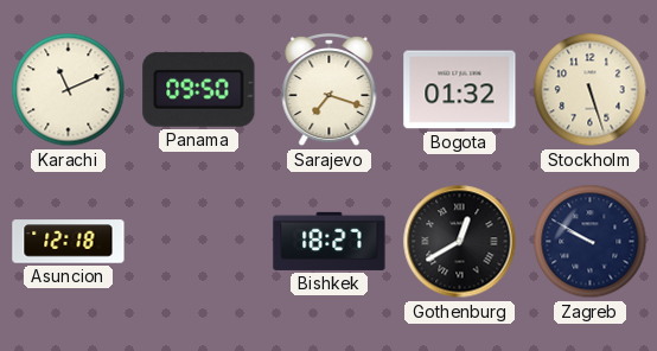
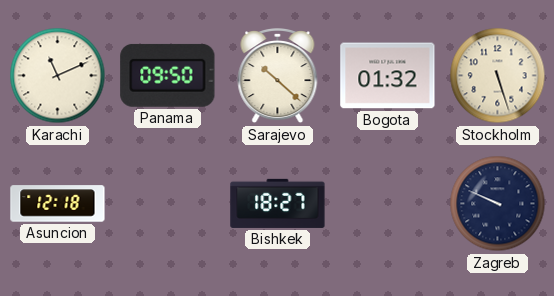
Sarajevo: 7:18 -> 10:22 (278, 77)
Gothenburg: 12:40 -> none (460, 242)
Zagreb: 9:50 -> 9:49 (498, 204)
